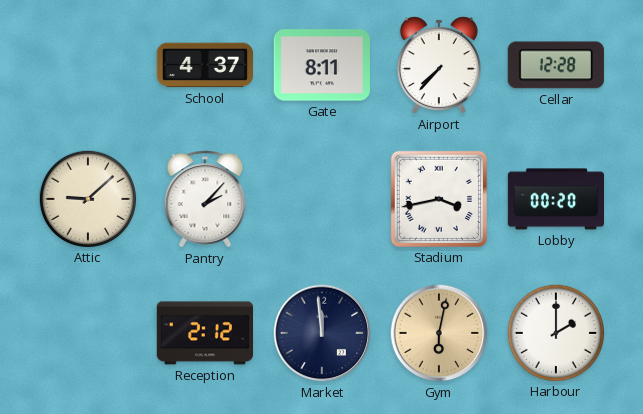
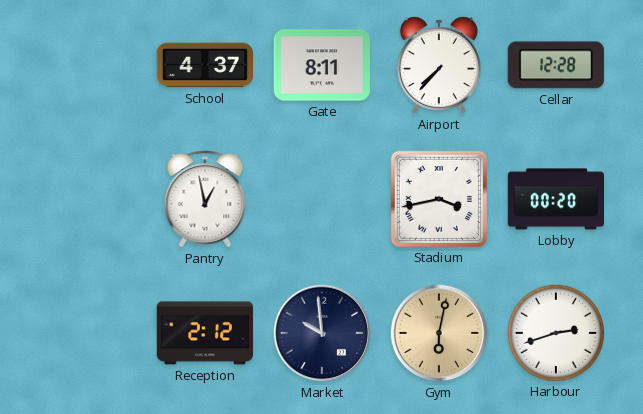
Attic: 9:08 -> none (87, 198)
Pantry: 2:07 -> 12:58 (205, 199)
Market: 11:59 -> 9:59 (322, 333)
Harbour: 2:00 -> 2:42 (555, 332)
